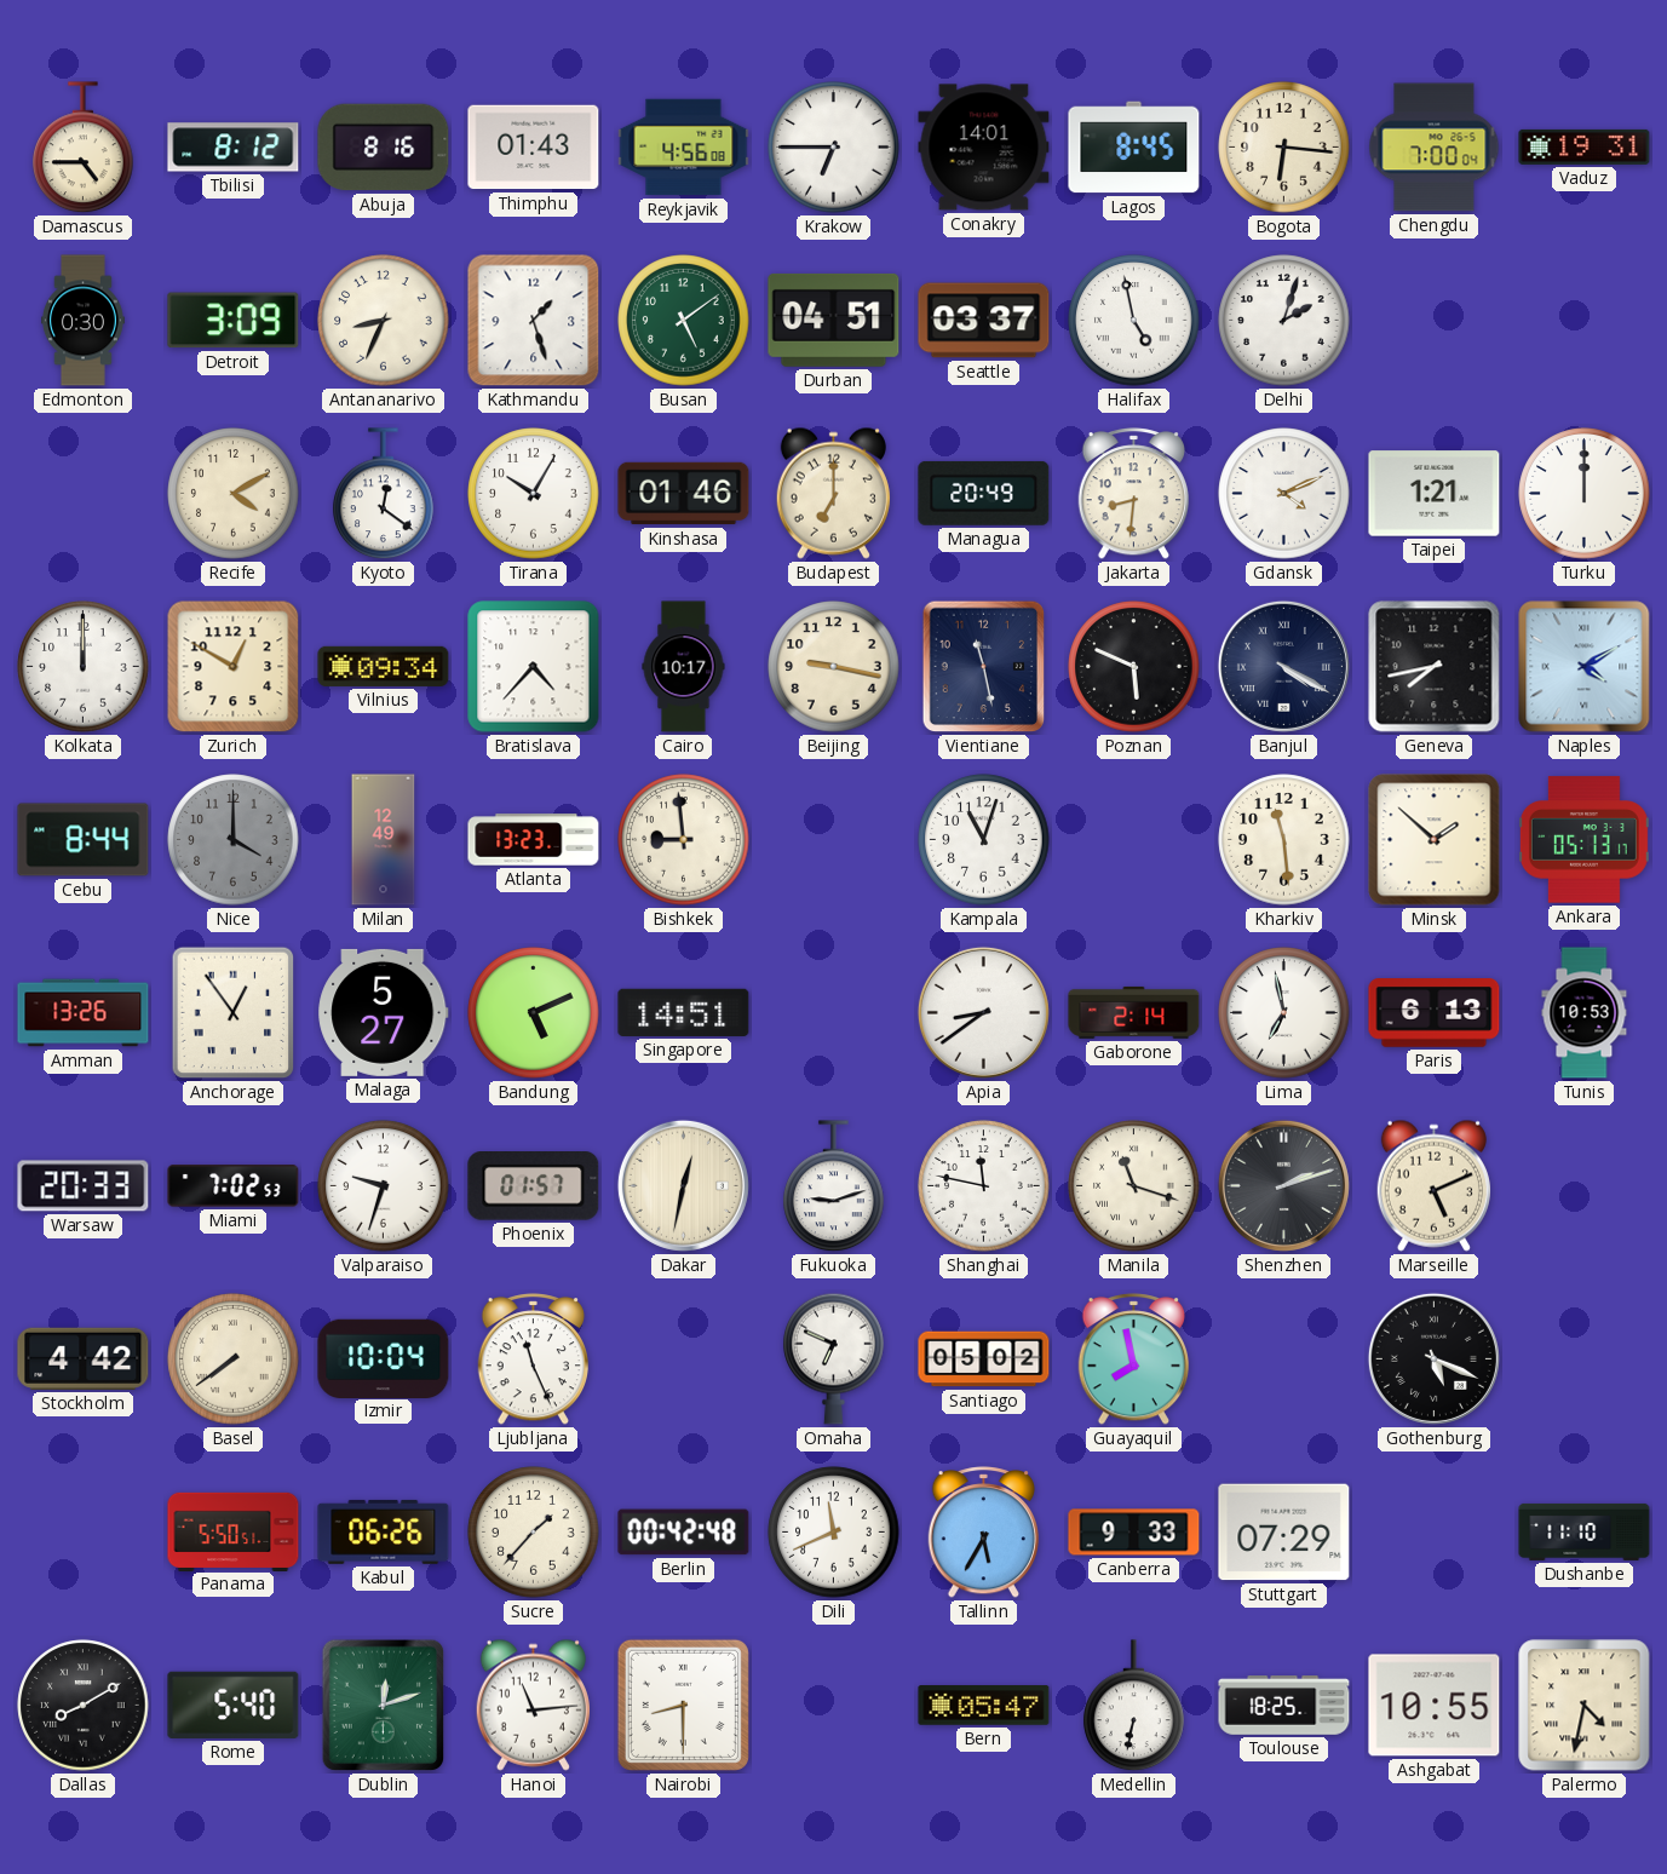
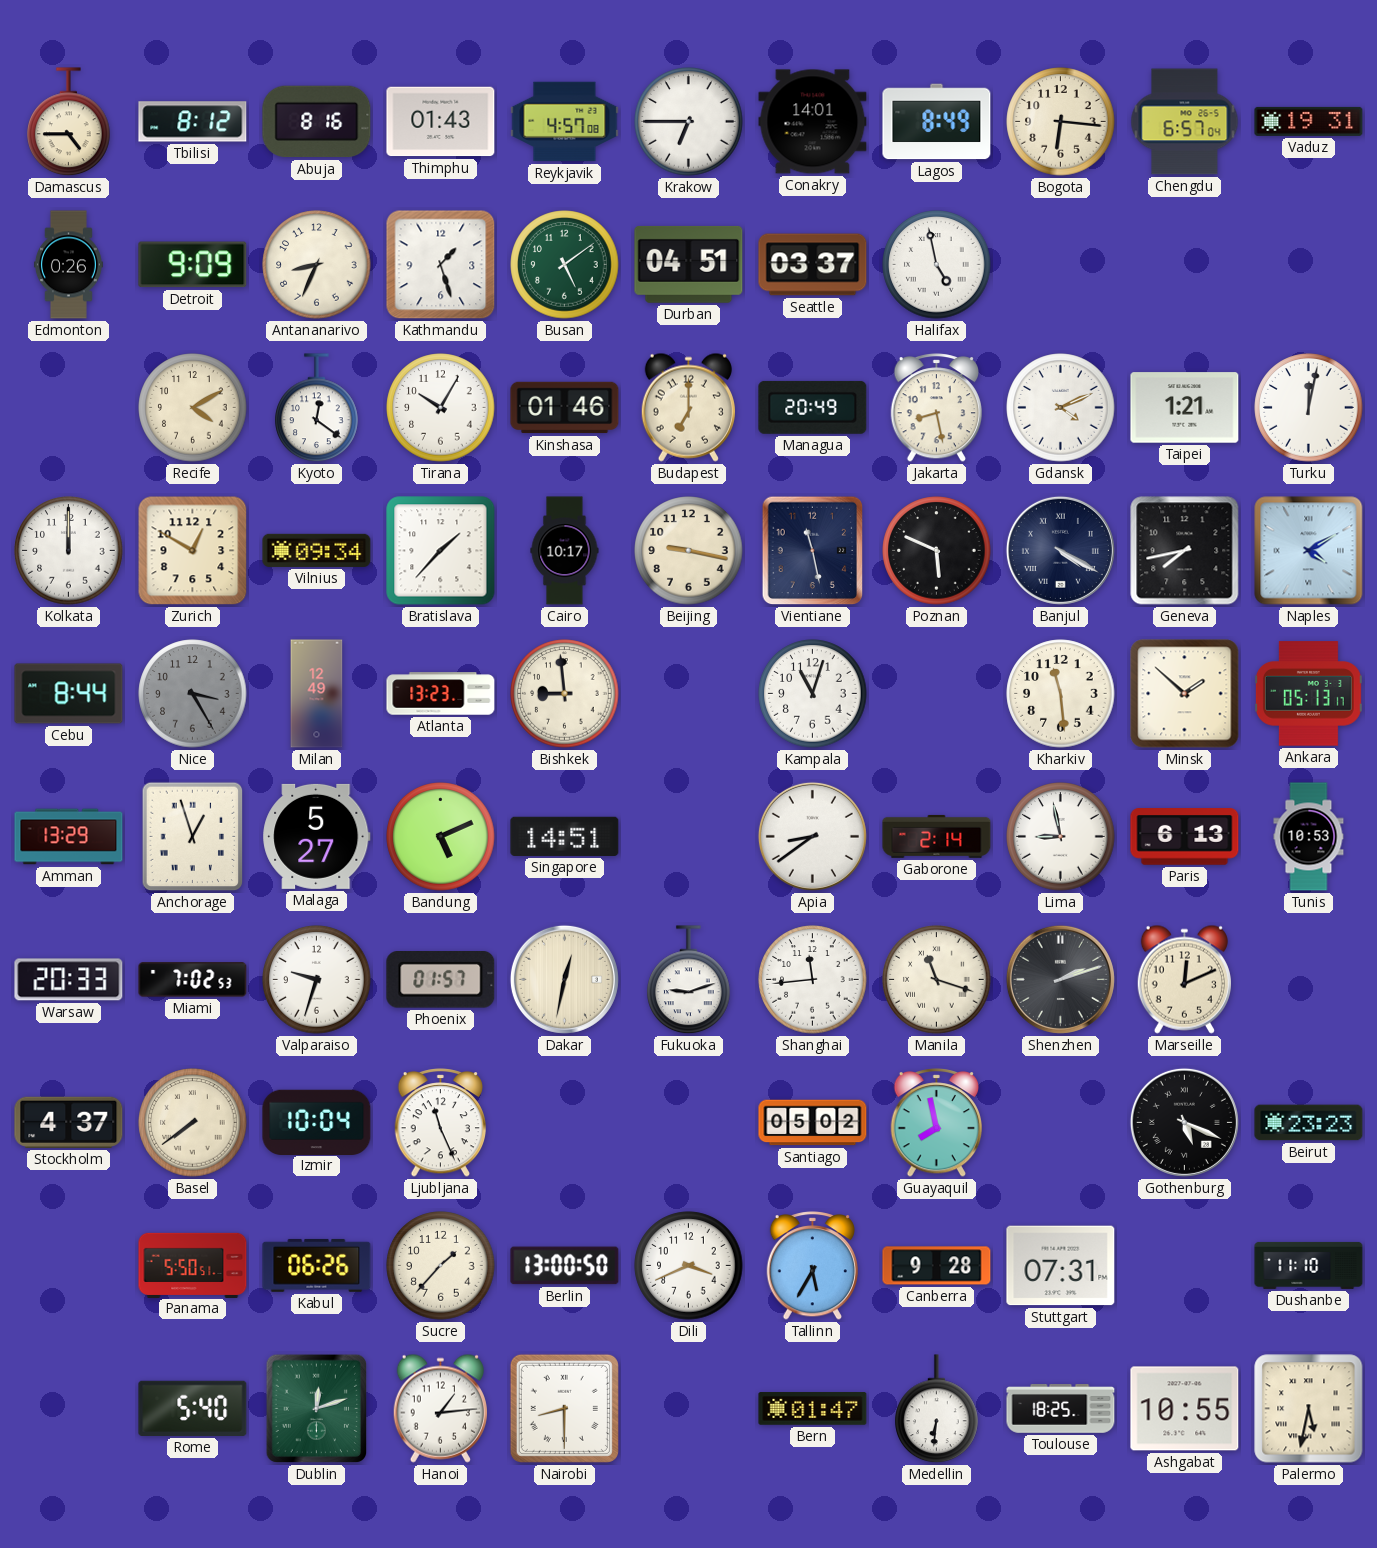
Reykjavik: 4:56 -> 4:57 (565, 122)
Lagos: 8:45 -> 8:49 (937, 122)
Chengdu: 7:00 -> 6:57 (1185, 122)
Edmonton: 0:30 -> 0:26 (68, 265)
Detroit: 3:09 -> 9:09 (193, 265)
Delhi: 2:03 -> none (1284, 321)
Jakarta: 8:31 -> 8:28 (936, 408)
Turku: 12:00 -> 12:02 (1309, 408)
Bratislava: 4:37 -> 1:37 (441, 551)
Nice: 4:00 -> 3:25 (193, 694)
Amman: 13:26 -> 13:29 (69, 837)
Anchorage: 12:54 -> 12:57 (193, 837)
Lima: 6:58 -> 8:58 (1061, 837)
Shanghai: 11:47 -> 11:44 (813, 980)
Marseille: 5:11 -> 12:11 (1184, 979)
Stockholm: 4:42 -> 4:37 (69, 1122)
Omaha: 6:49 -> none (834, 1358)
Beirut: none -> 23:23 (1309, 1123)
Berlin: 00:42 -> 13:00 (565, 1266)
Dili: 11:41 -> 3:41 (689, 1266)
Canberra: 9:33 -> 9:28 (937, 1266)
Stuttgart: 07:29 -> 07:31 (1061, 1266)
Dallas: 8:10 -> none (84, 1706)
Hanoi: 11:14 -> 1:14 (440, 1408)
Bern: 05:47 -> 01:47 (813, 1409)
Medellin: 6:32 -> 6:31 (937, 1409)
Palermo: 4:32 -> 5:32 (1309, 1409)
